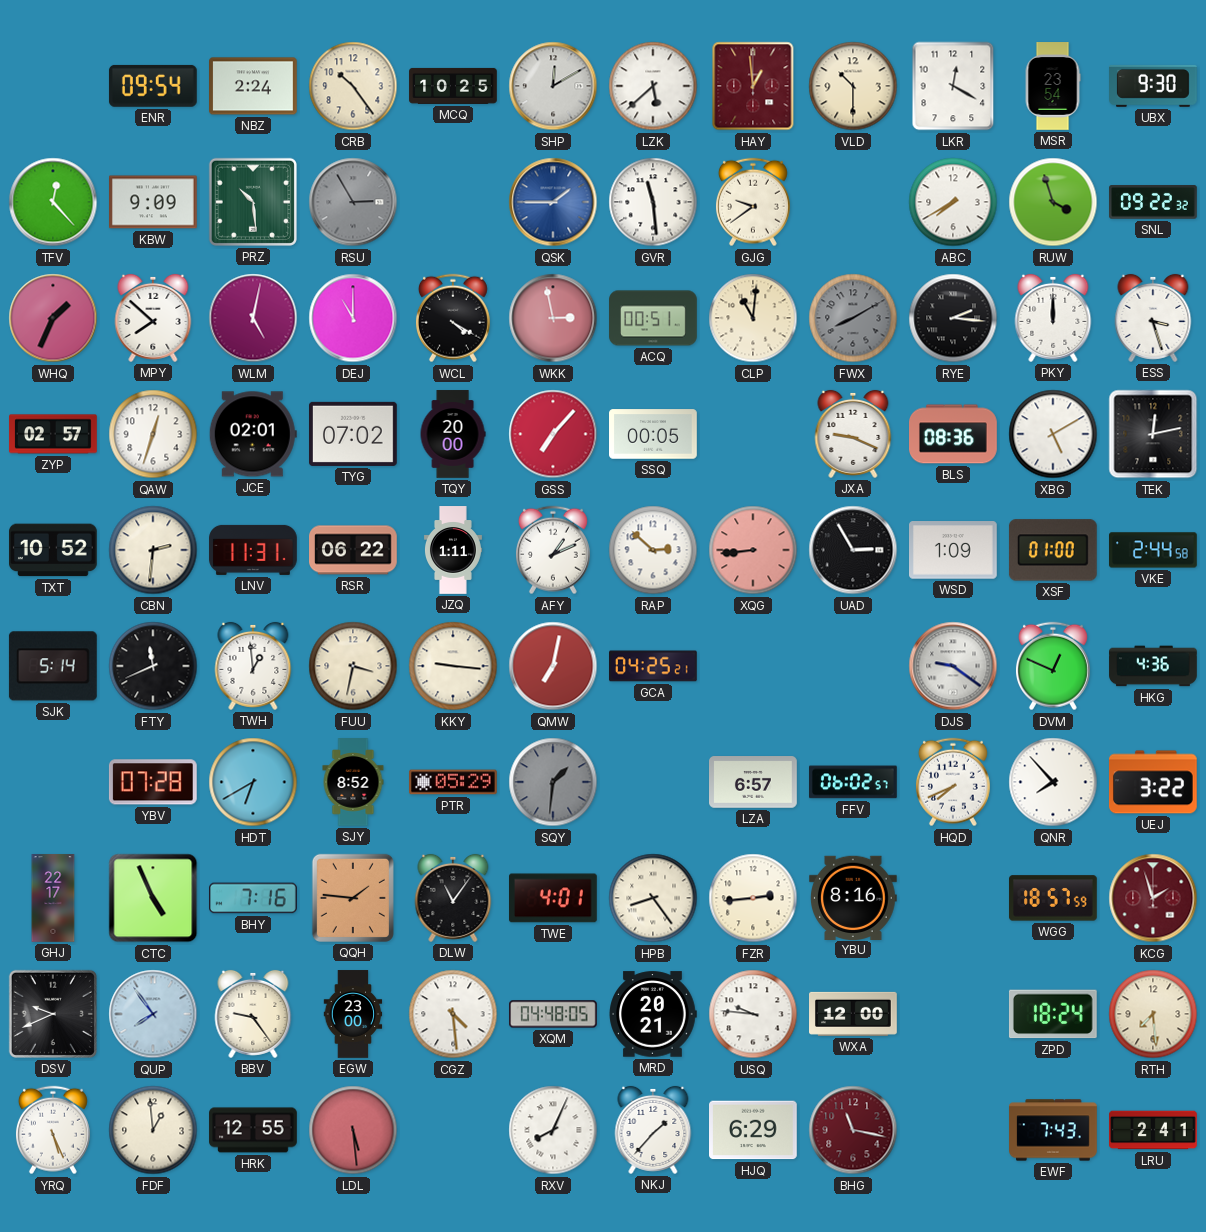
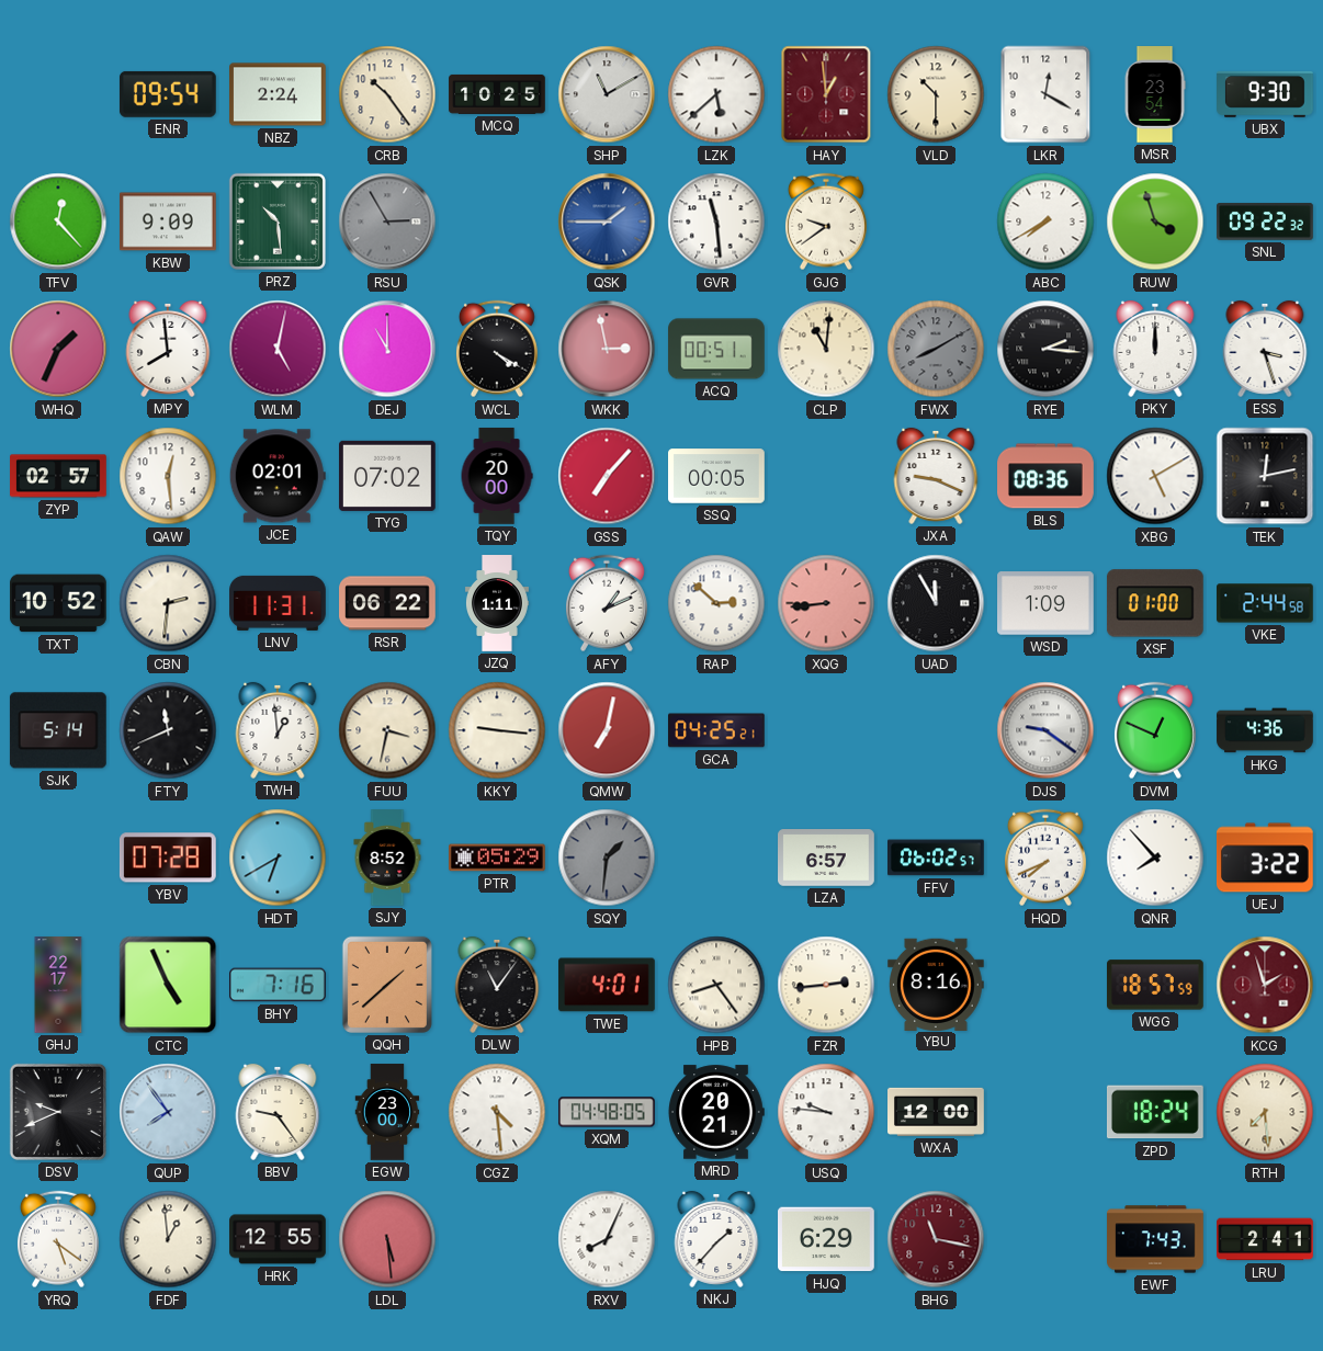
SHP: 12:10 -> 11:10 (607, 94)
MPY: 7:52 -> 7:59 (168, 349)
QAW: 12:33 -> 12:29 (168, 476)
UAD: 2:55 -> 11:55 (936, 603)
QQH: 1:46 -> 1:38 (387, 985)
YRQ: 5:26 -> 5:21 (58, 1239)
